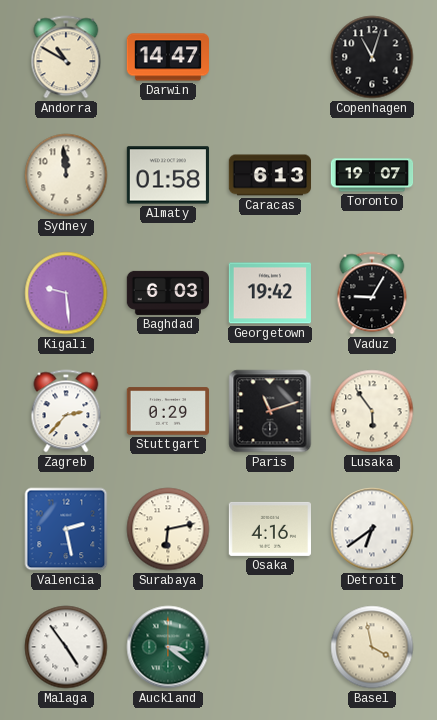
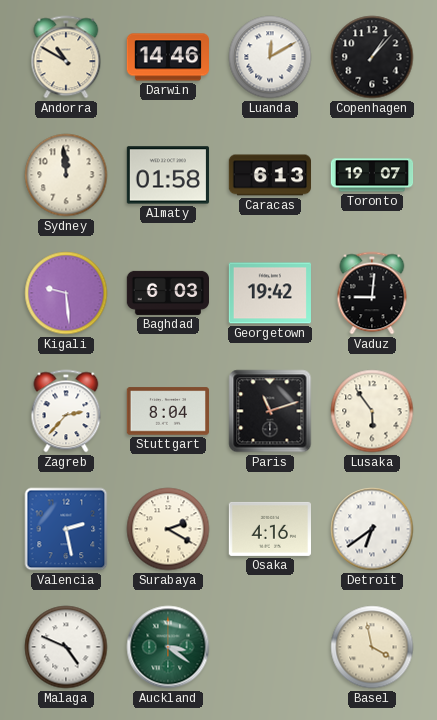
Darwin: 14:47 -> 14:46 (168, 57)
Luanda: none -> 12:10 (270, 57)
Copenhagen: 11:03 -> 1:07 (372, 57)
Vaduz: 9:05 -> 9:01 (372, 293)
Stuttgart: 0:29 -> 8:04 (167, 411)
Surabaya: 6:13 -> 2:20 (168, 529)
Malaga: 4:54 -> 4:49 (66, 647)
